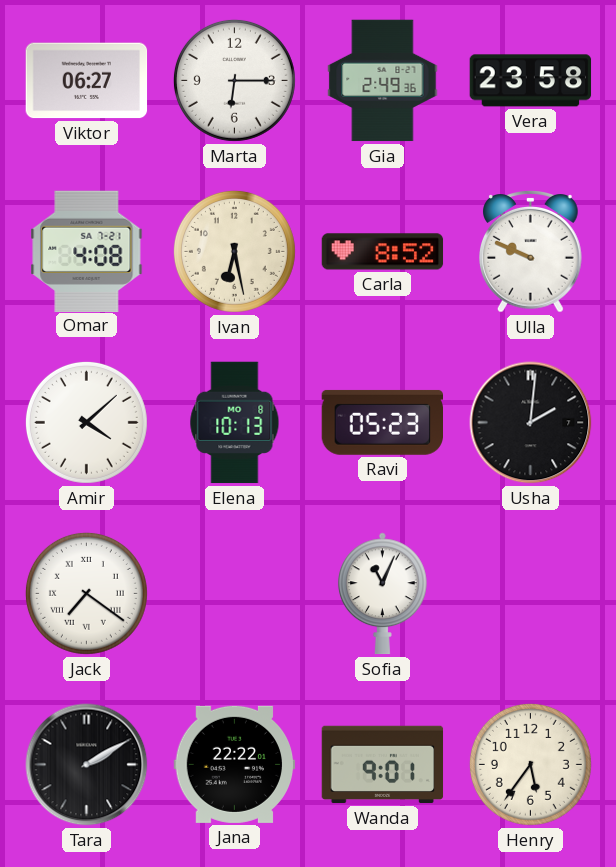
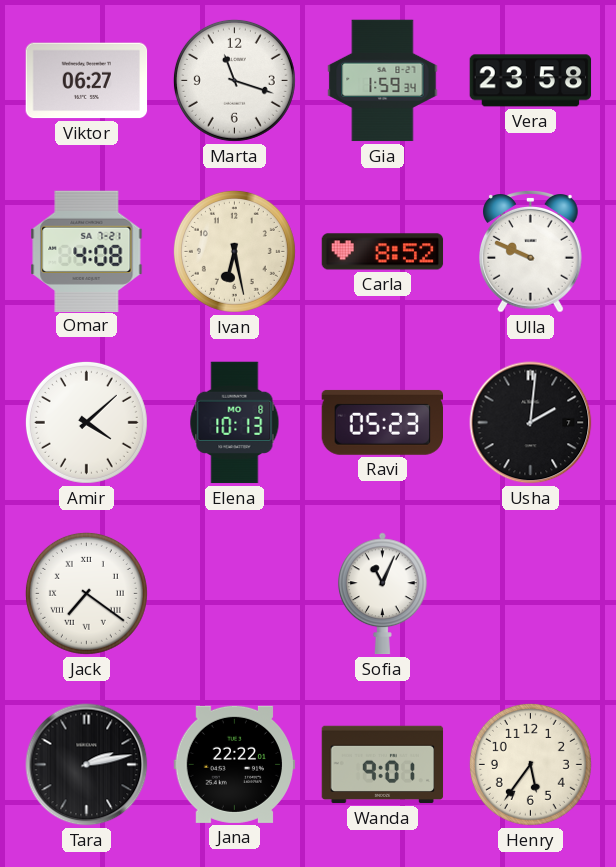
Marta: 6:15 -> 11:18 (234, 80)
Gia: 2:49 -> 1:59 (383, 81)
Tara: 2:10 -> 2:13 (87, 765)
